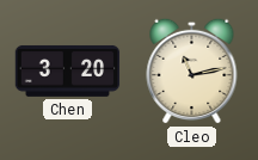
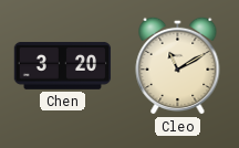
Cleo: 11:13 -> 11:10 (178, 65)
